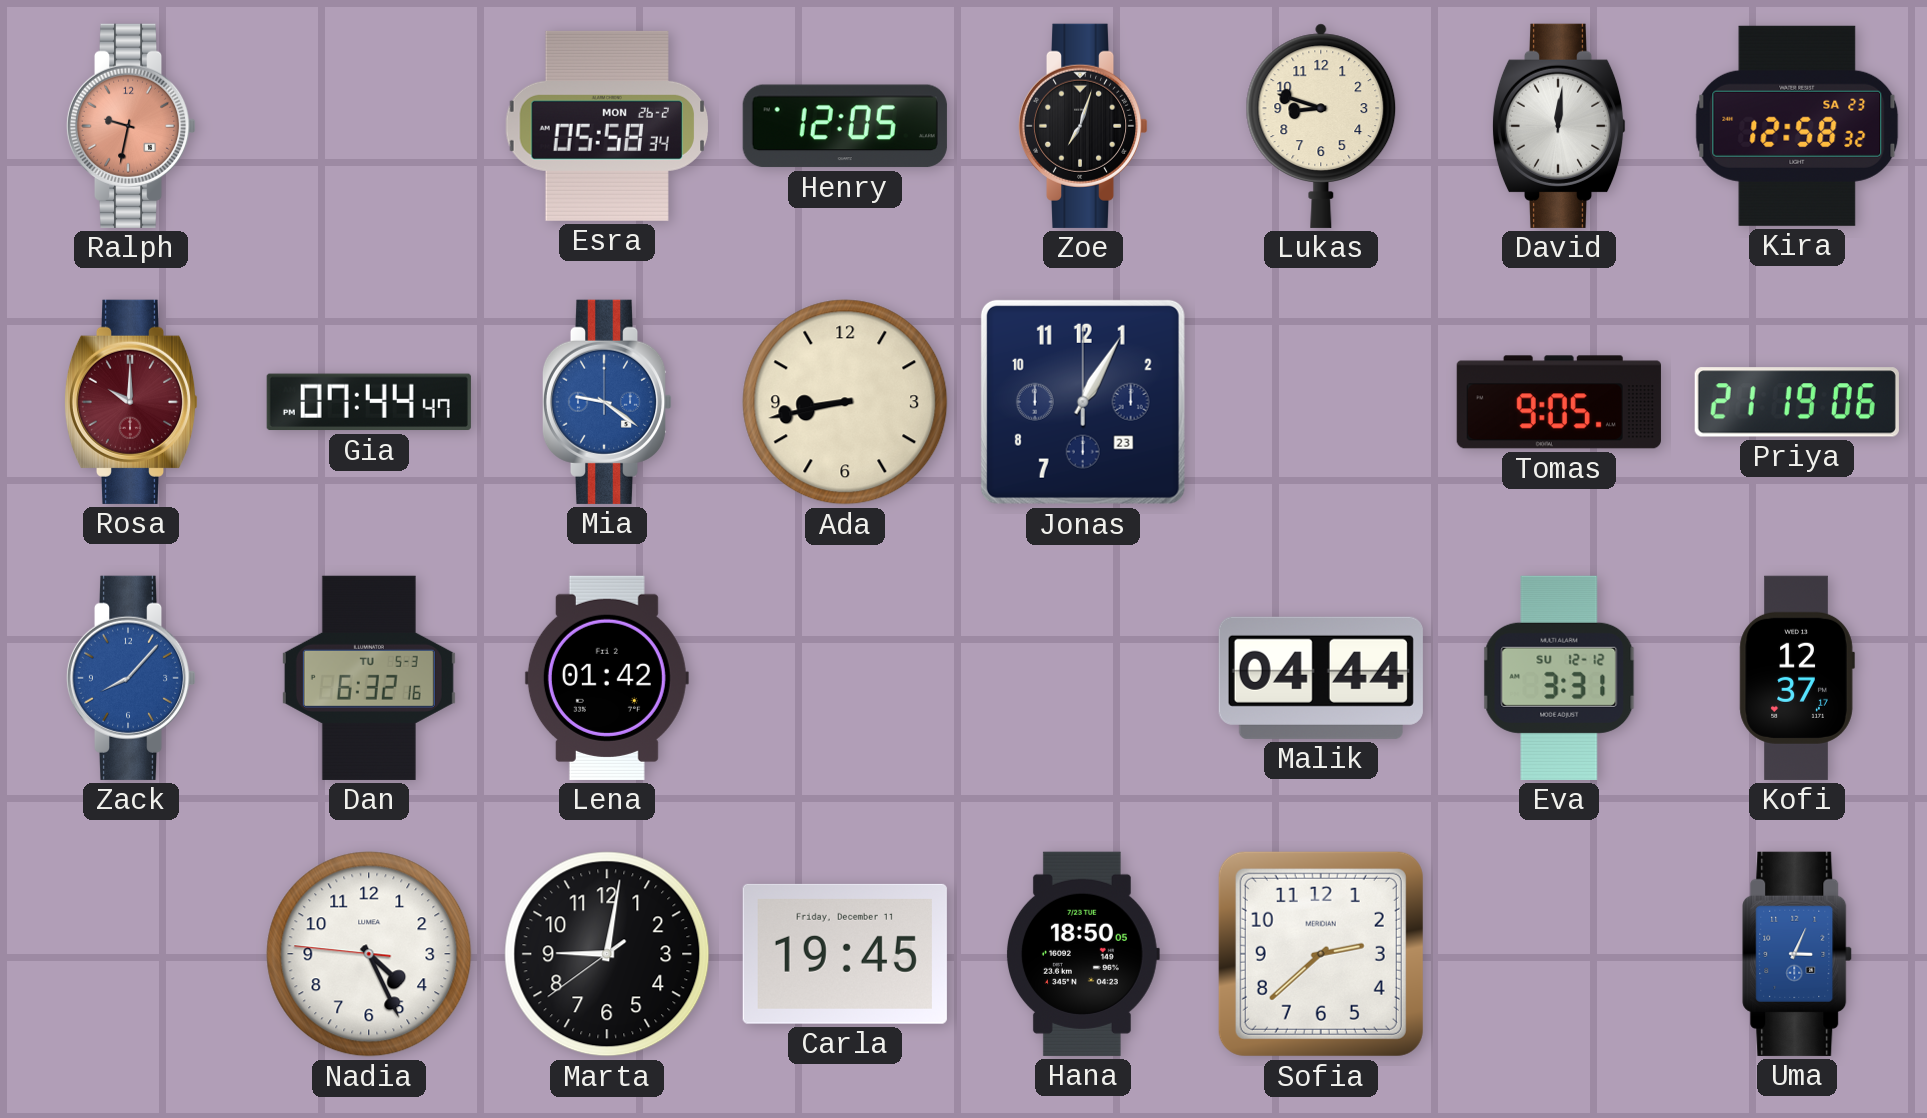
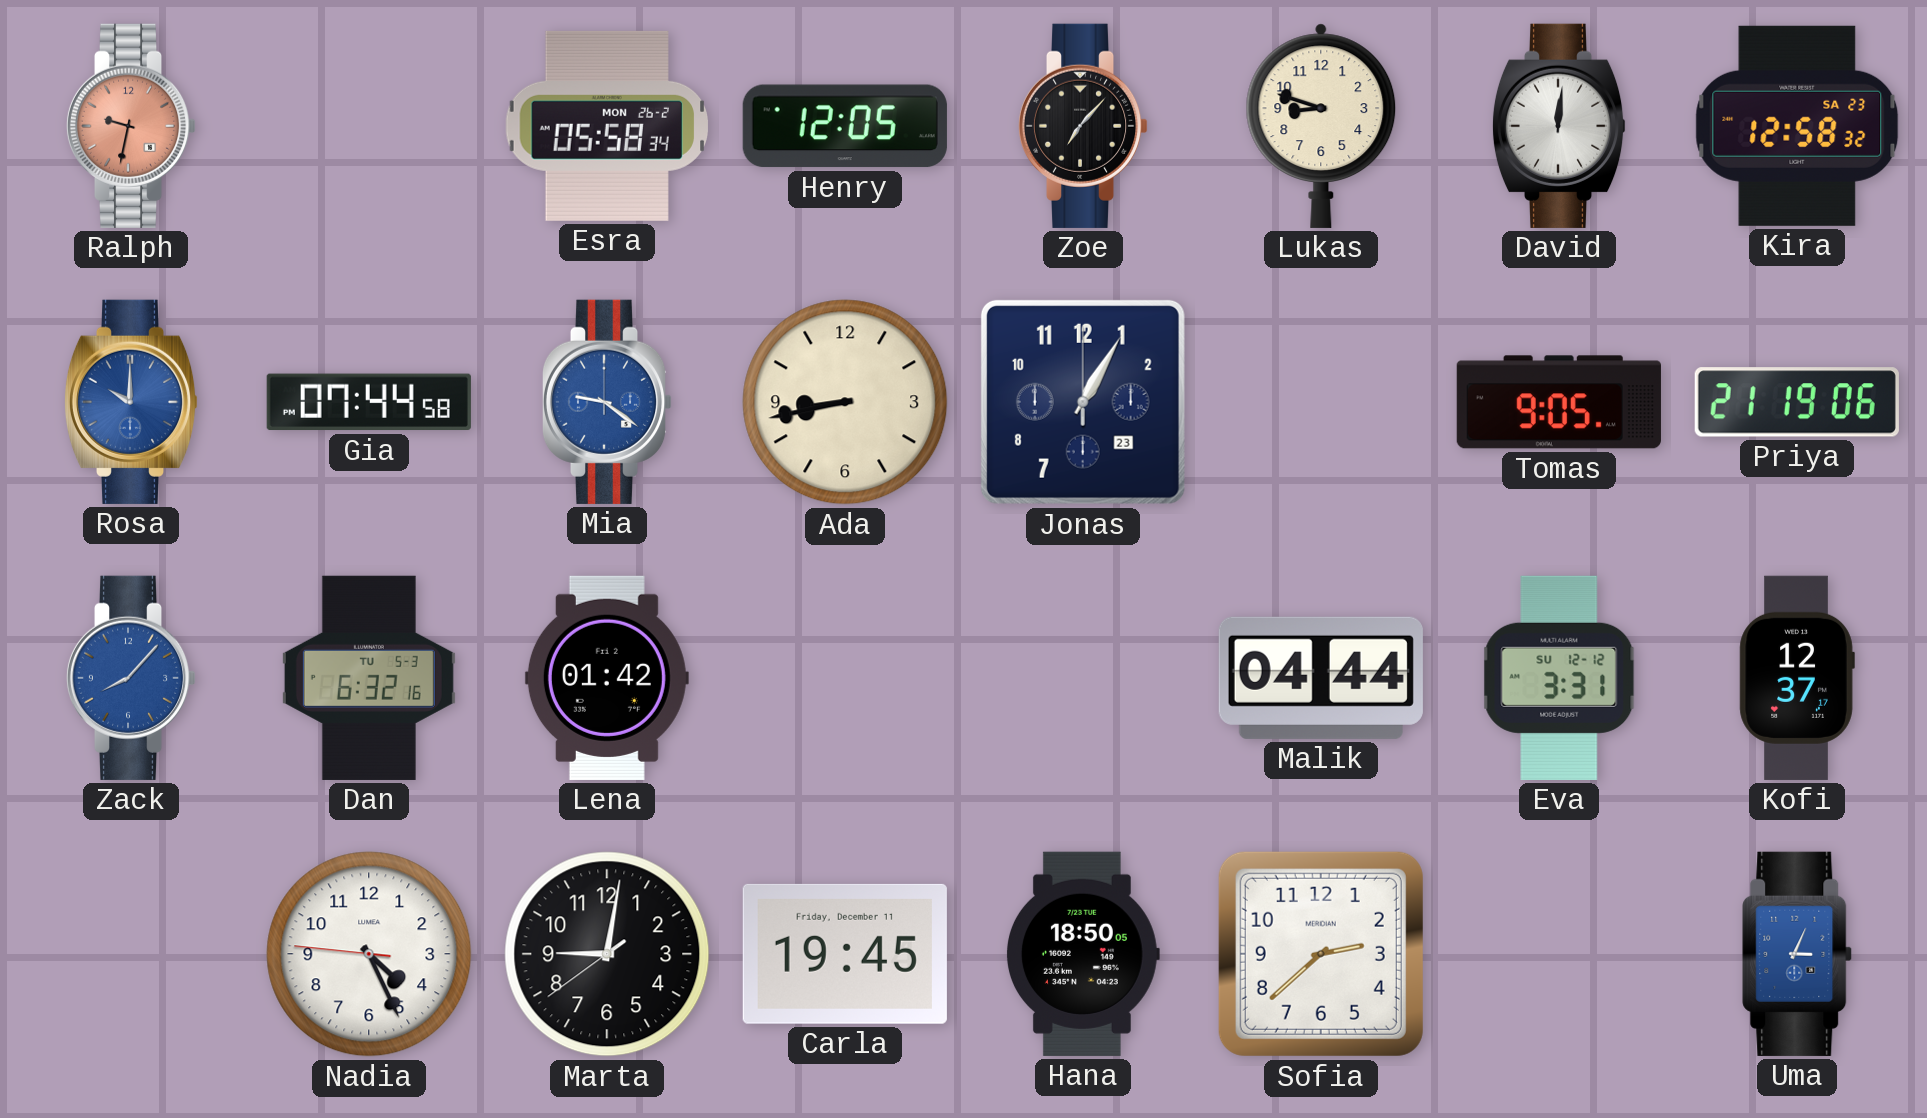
Zoe: 7:03 -> 7:07 (1083, 126)
Rosa dial: burgundy -> blue (131, 402)
Gia: 07:44:47 -> 07:44:58 (369, 402)
